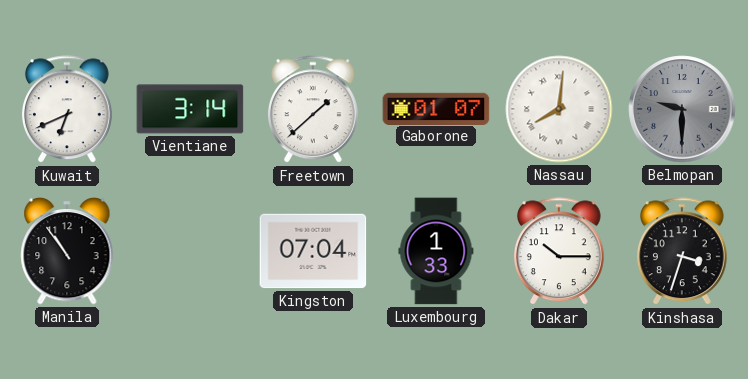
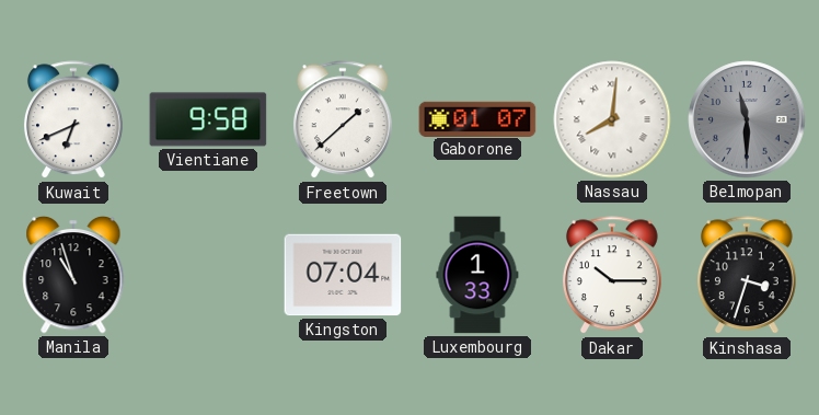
Vientiane: 3:14 -> 9:58 (208, 119)
Belmopan: 9:30 -> 11:30 (747, 119)
Manila: 10:54 -> 10:57 (73, 275)
